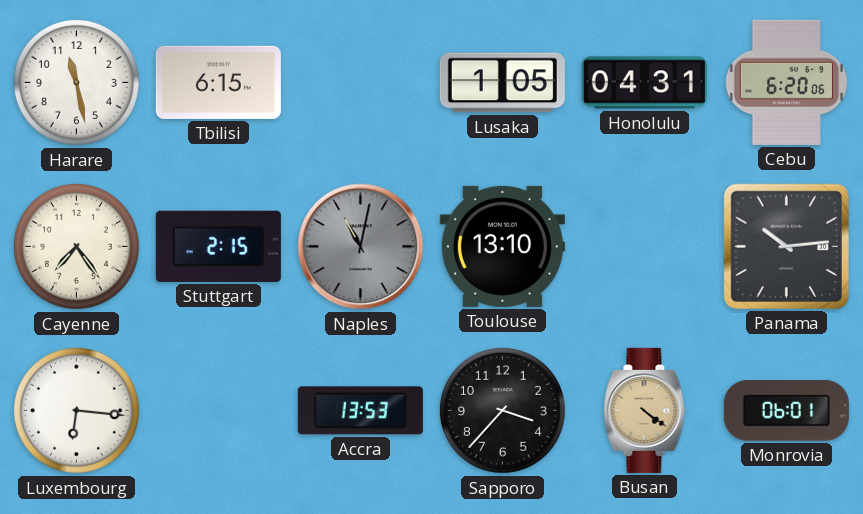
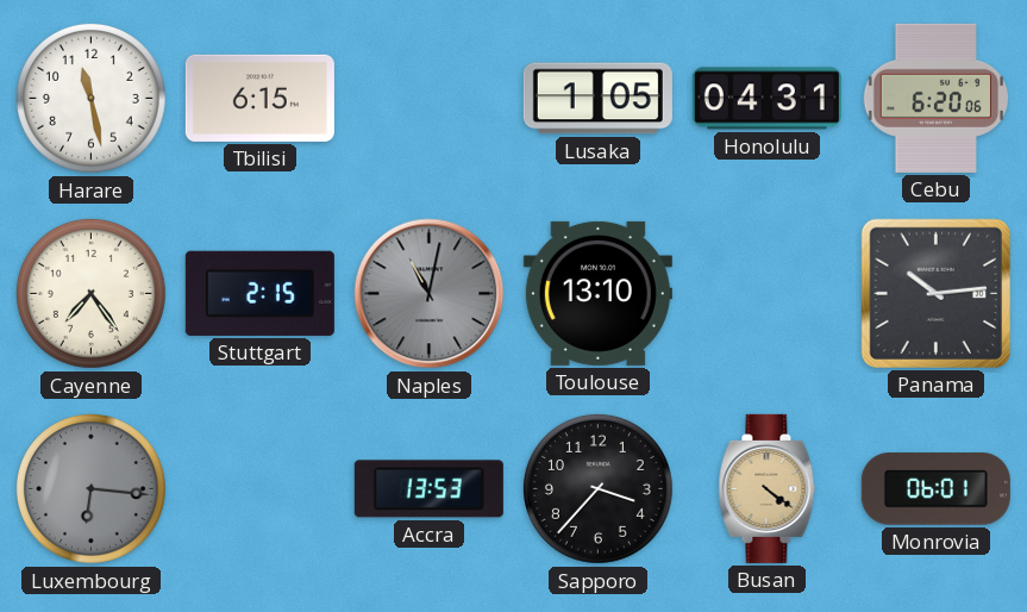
Luxembourg dial: white -> grey (90, 488)
